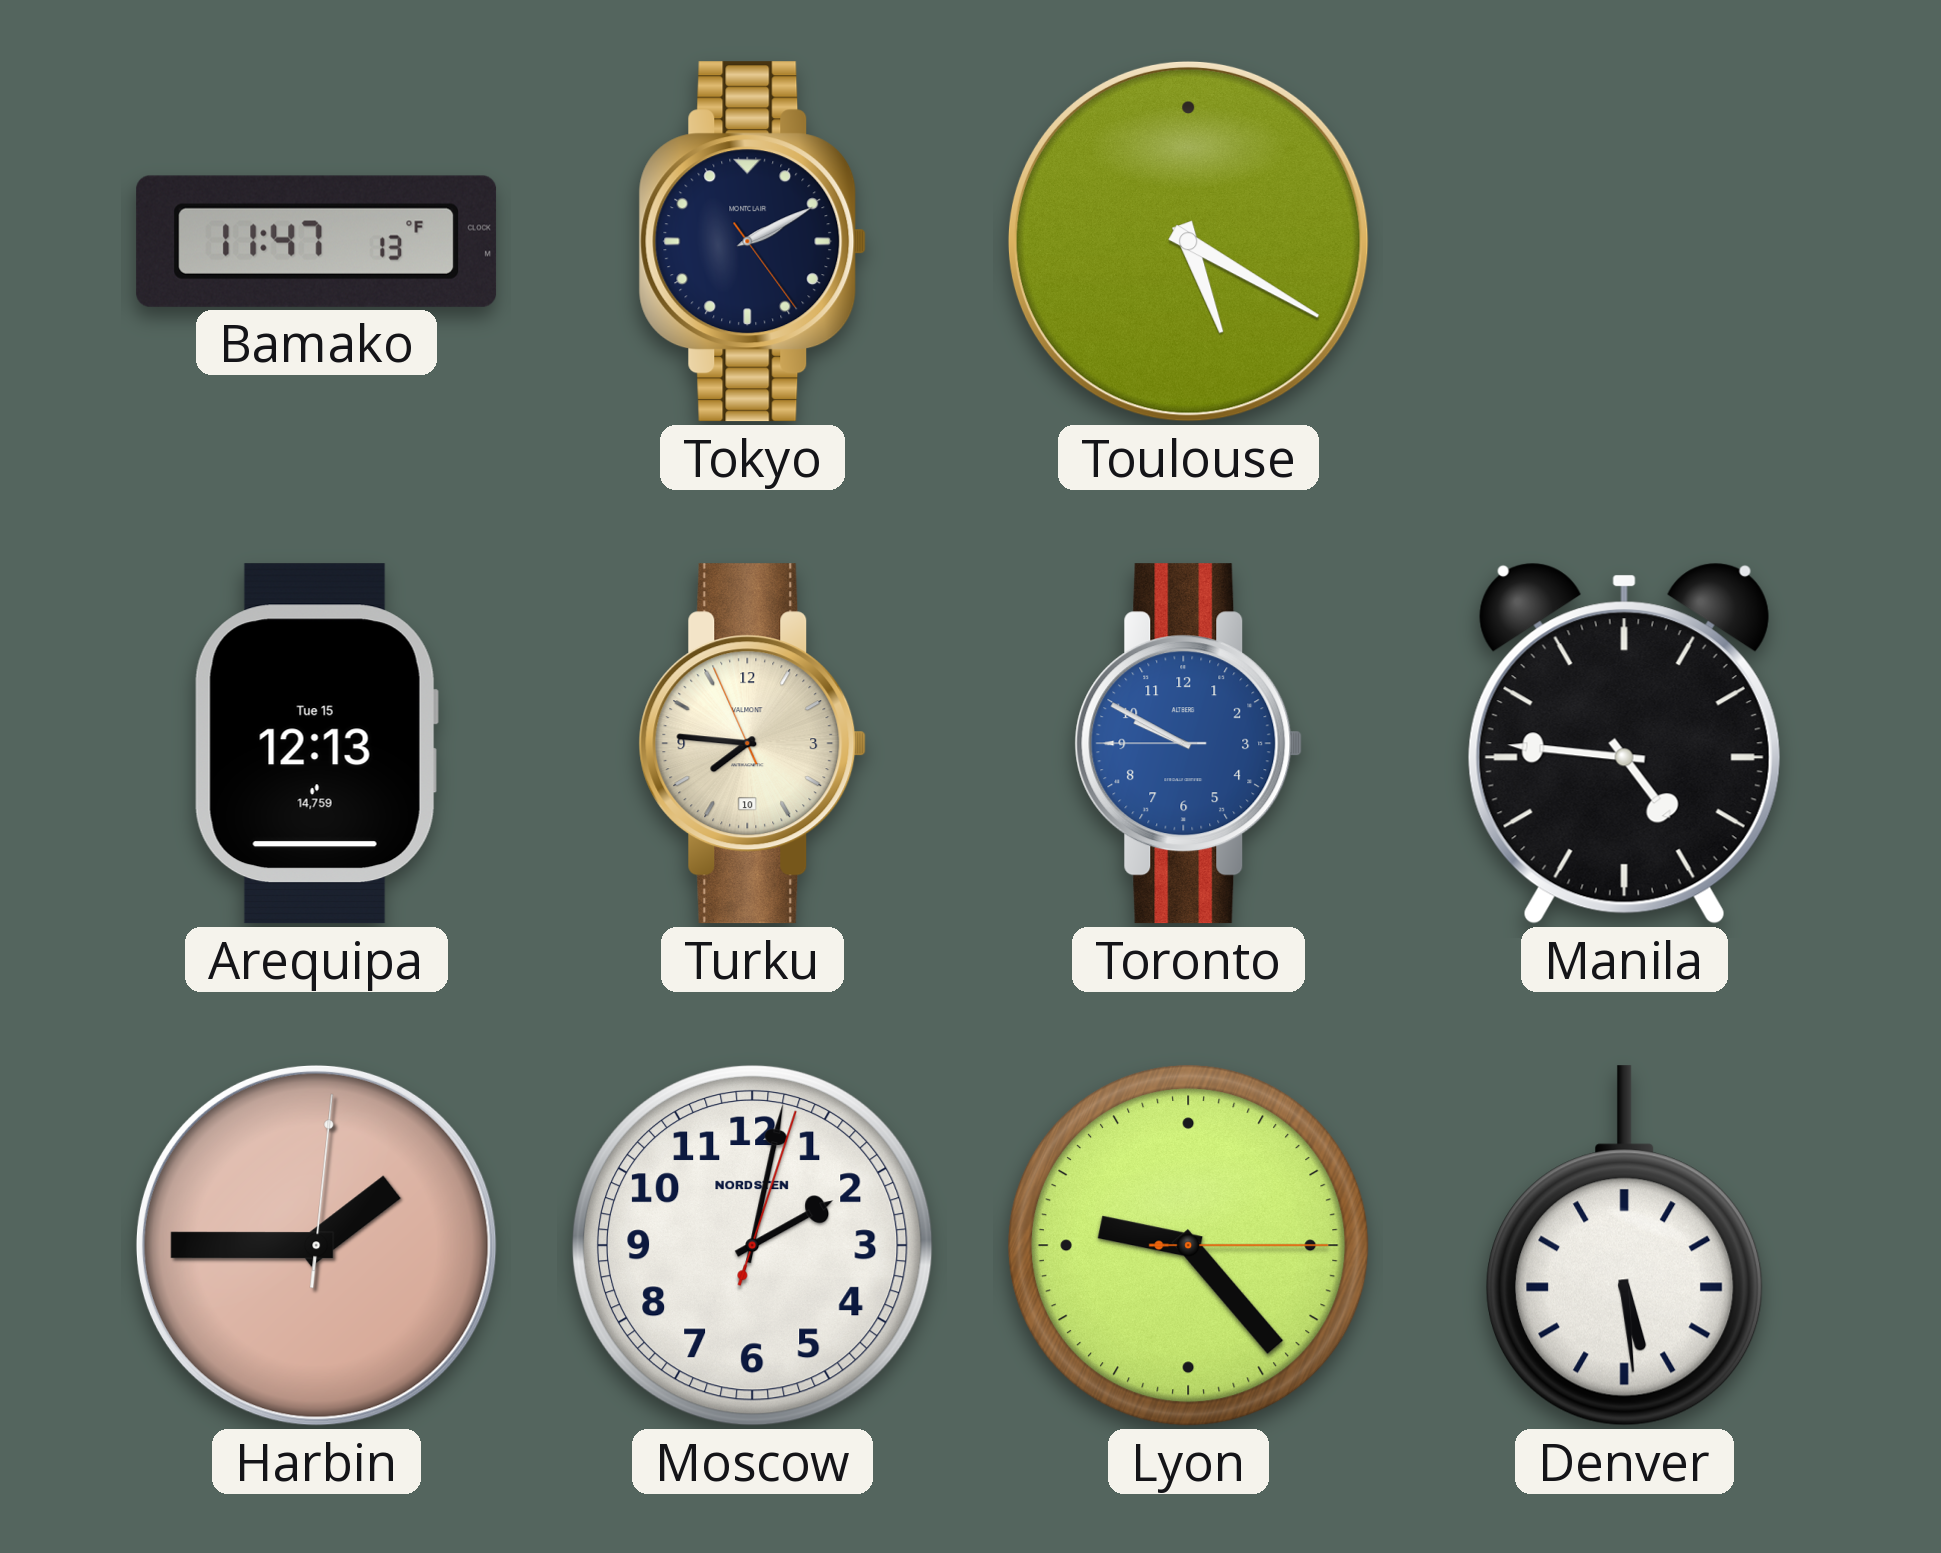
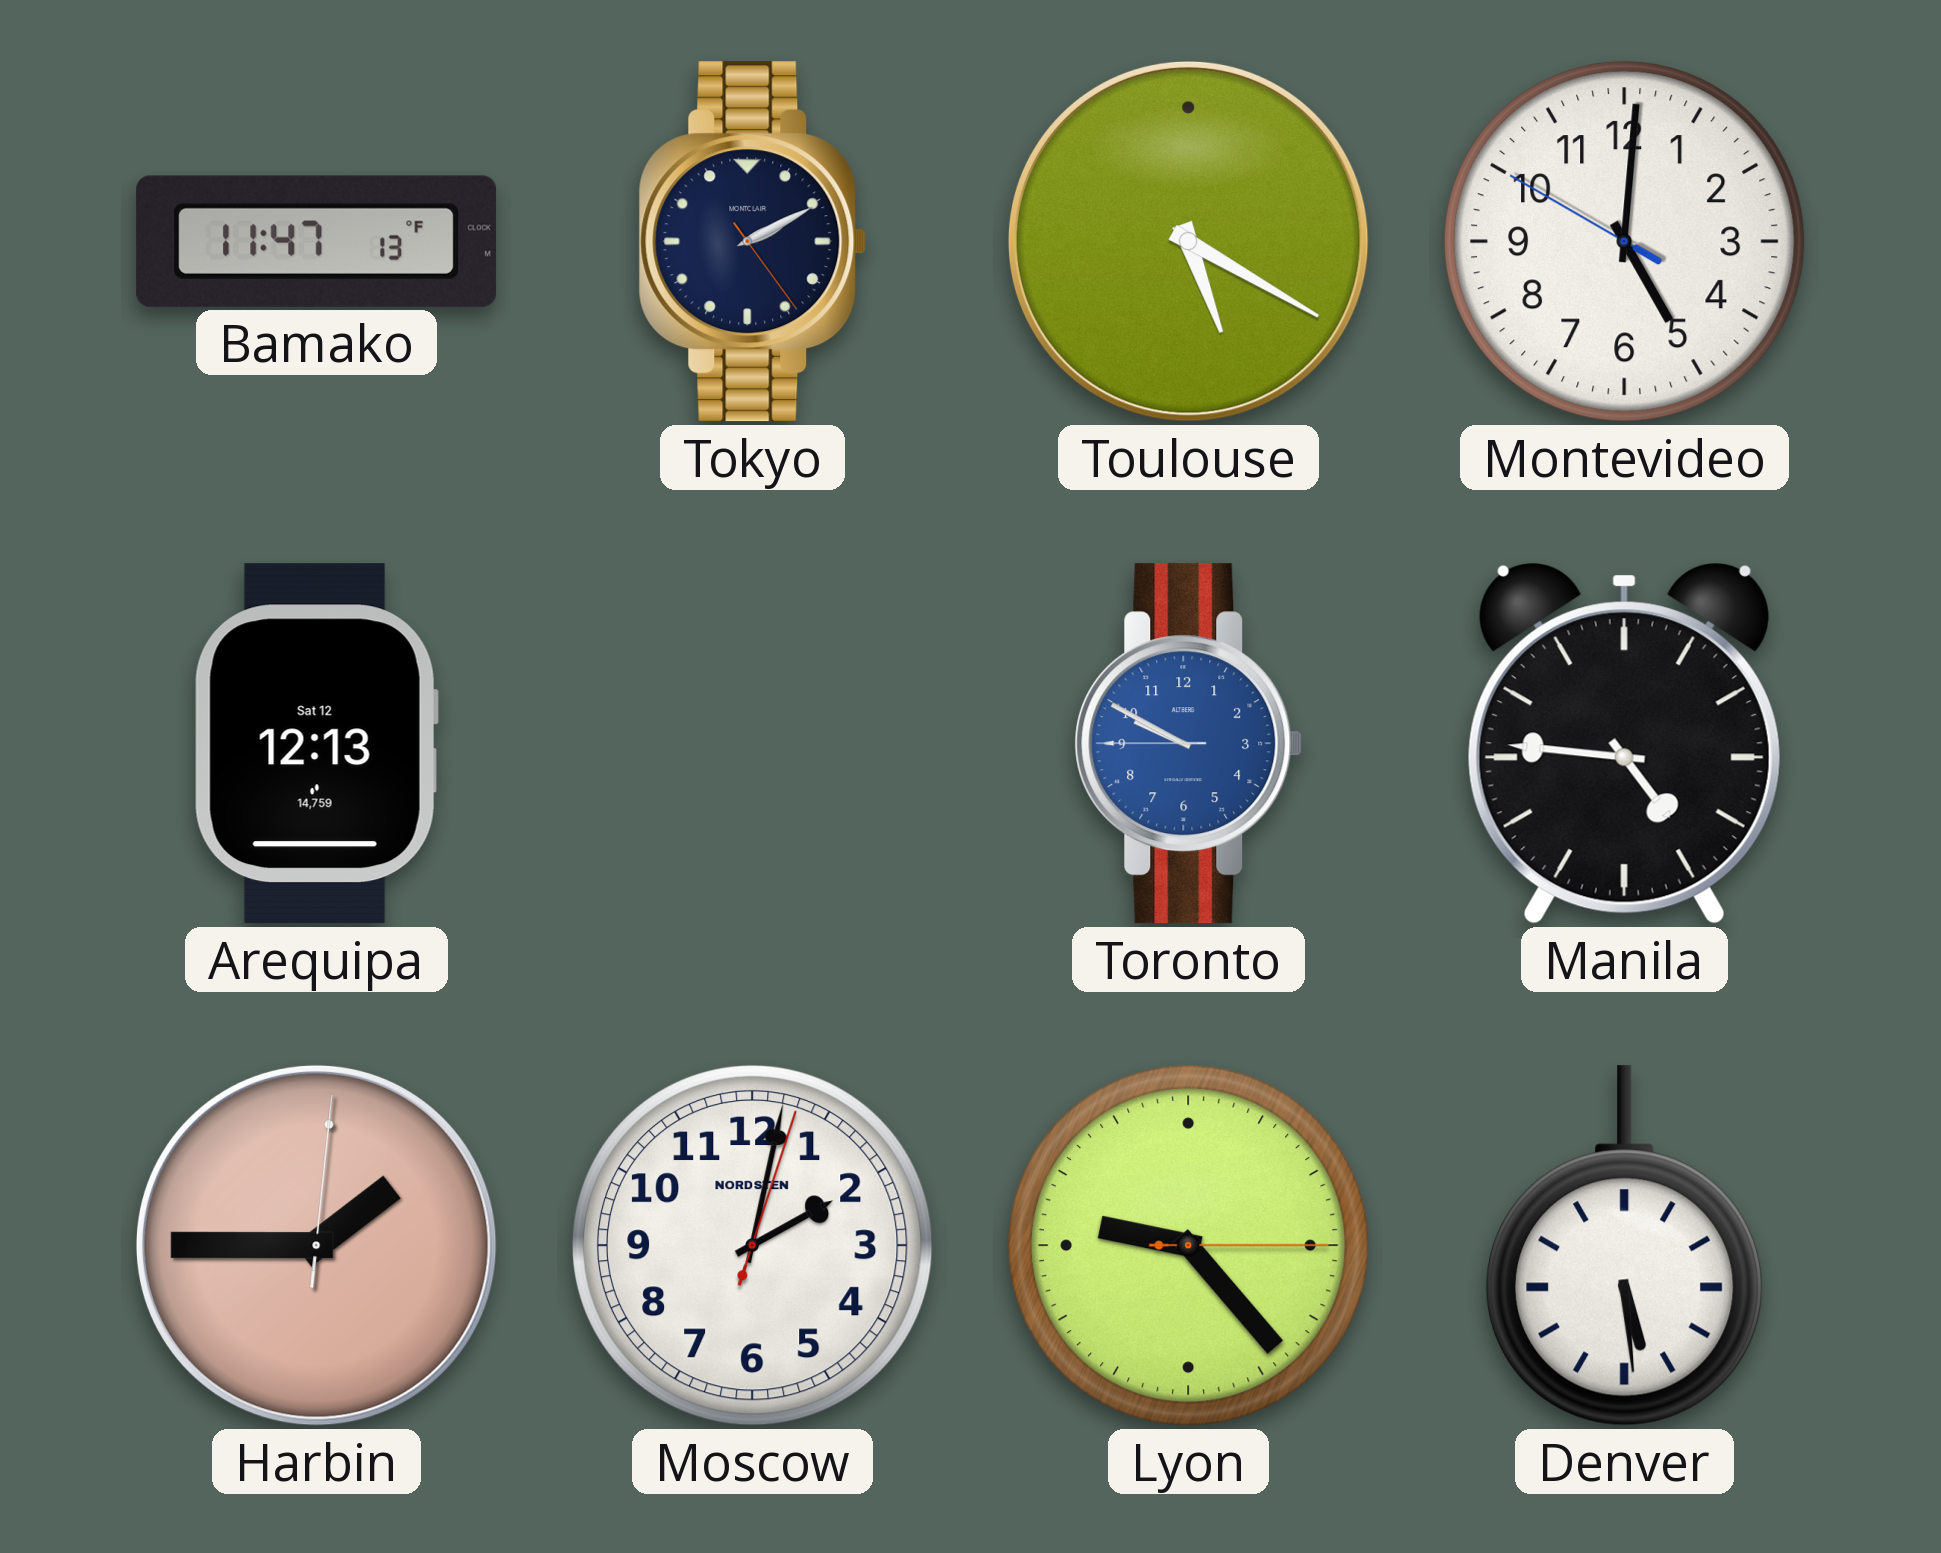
Montevideo: none -> 5:00 (1624, 241)
Arequipa date: Tue 15 -> Sat 12 (316, 744)
Turku: 7:45 -> none (753, 744)
